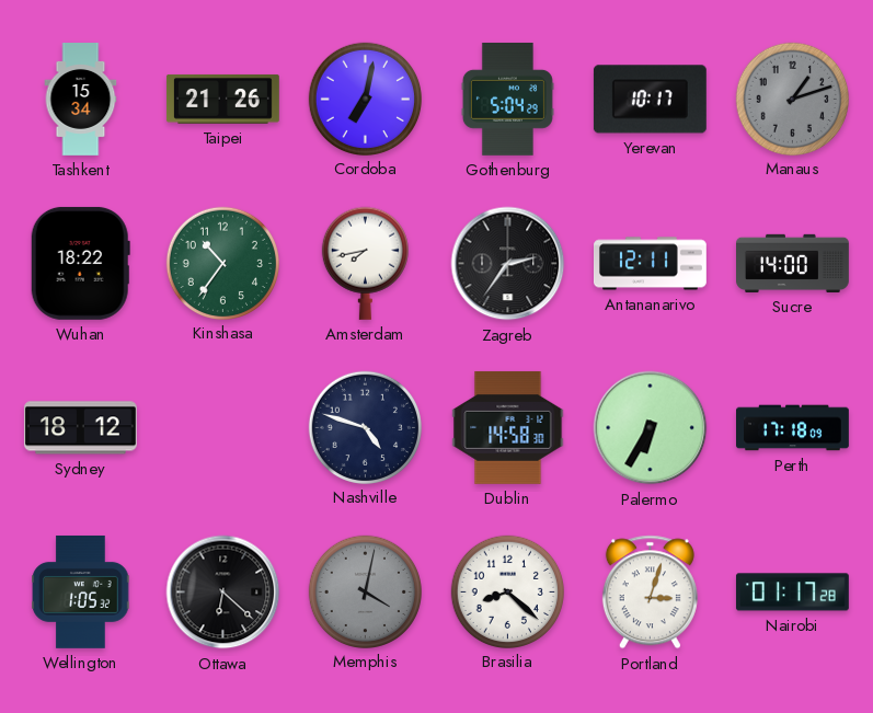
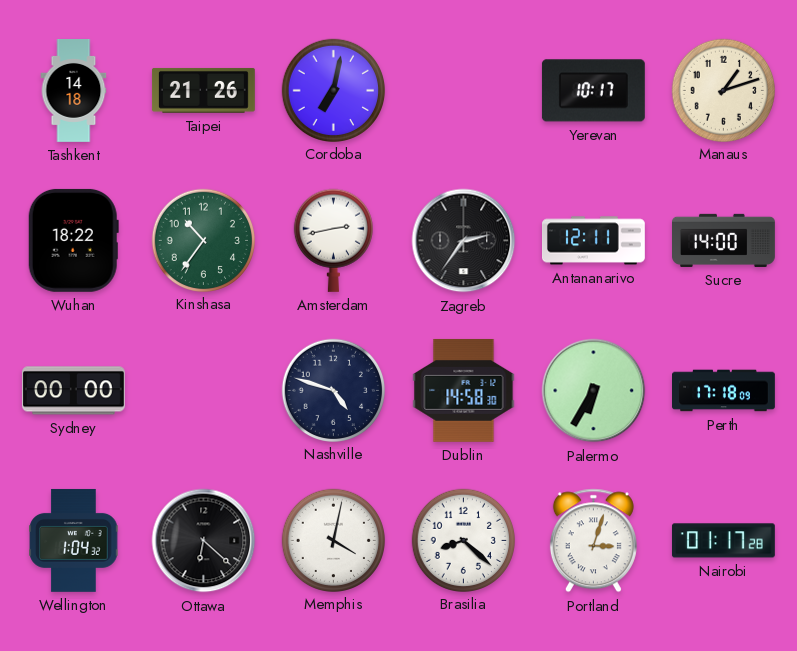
Tashkent: 15:34 -> 14:18 (74, 91)
Gothenburg: 5:04 -> none (507, 99)
Manaus dial: grey -> cream (723, 90)
Amsterdam: 7:43 -> 2:43 (333, 240)
Sydney: 18:12 -> 00:00 (73, 391)
Wellington: 1:05 -> 1:04 (74, 540)
Memphis dial: grey -> white (333, 540)
